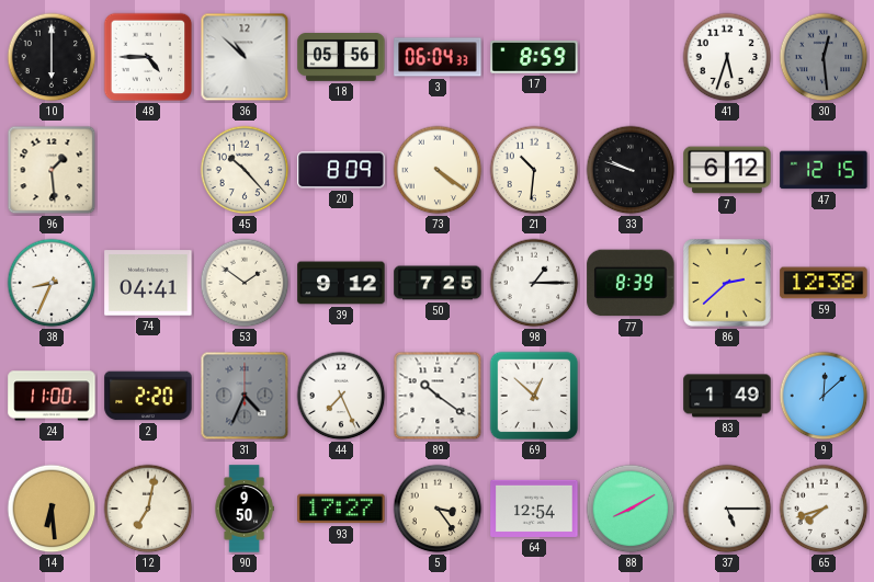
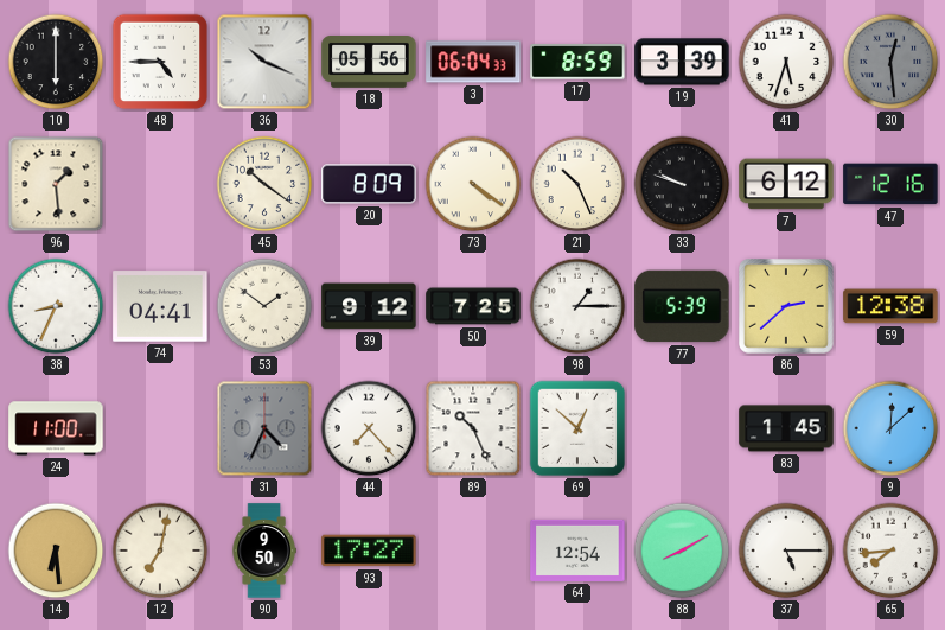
36: 10:52 -> 10:19 (264, 62)
19: none -> 3:39 (682, 62)
45: 10:23 -> 10:21 (264, 184)
21: 10:31 -> 10:26 (577, 184)
47: 12:15 -> 12:16 (890, 184)
77: 8:39 -> 5:39 (682, 306)
2: 2:20 -> none (148, 396)
44: 7:26 -> 7:23 (369, 428)
89: 10:21 -> 10:26 (473, 428)
83: 1:49 -> 1:45 (786, 428)
5: 3:24 -> none (438, 509)
65: 7:42 -> 7:44 (890, 551)
